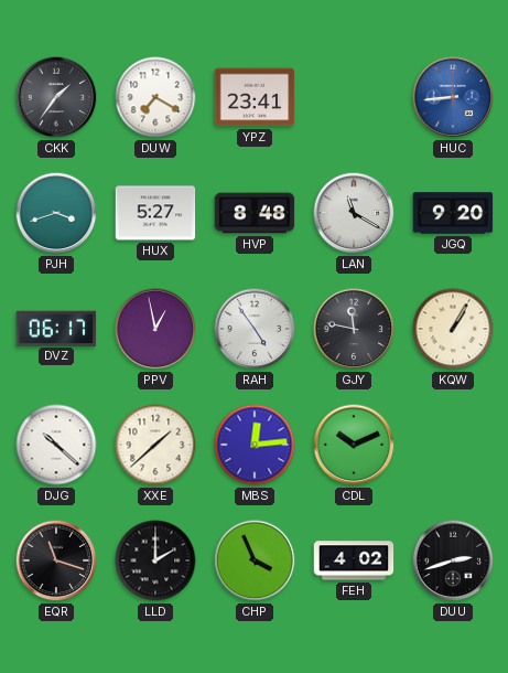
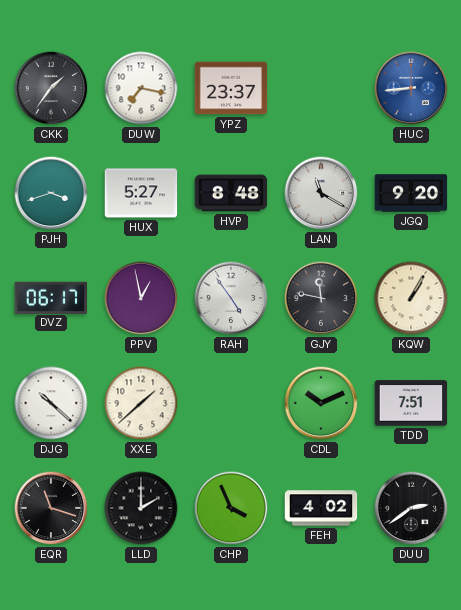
DUW: 7:20 -> 7:17 (141, 88)
YPZ: 23:41 -> 23:37 (231, 88)
MBS: 12:14 -> none (255, 445)
TDD: none -> 7:51 (411, 403)
DUU: 2:42 -> 2:39 (411, 508)
